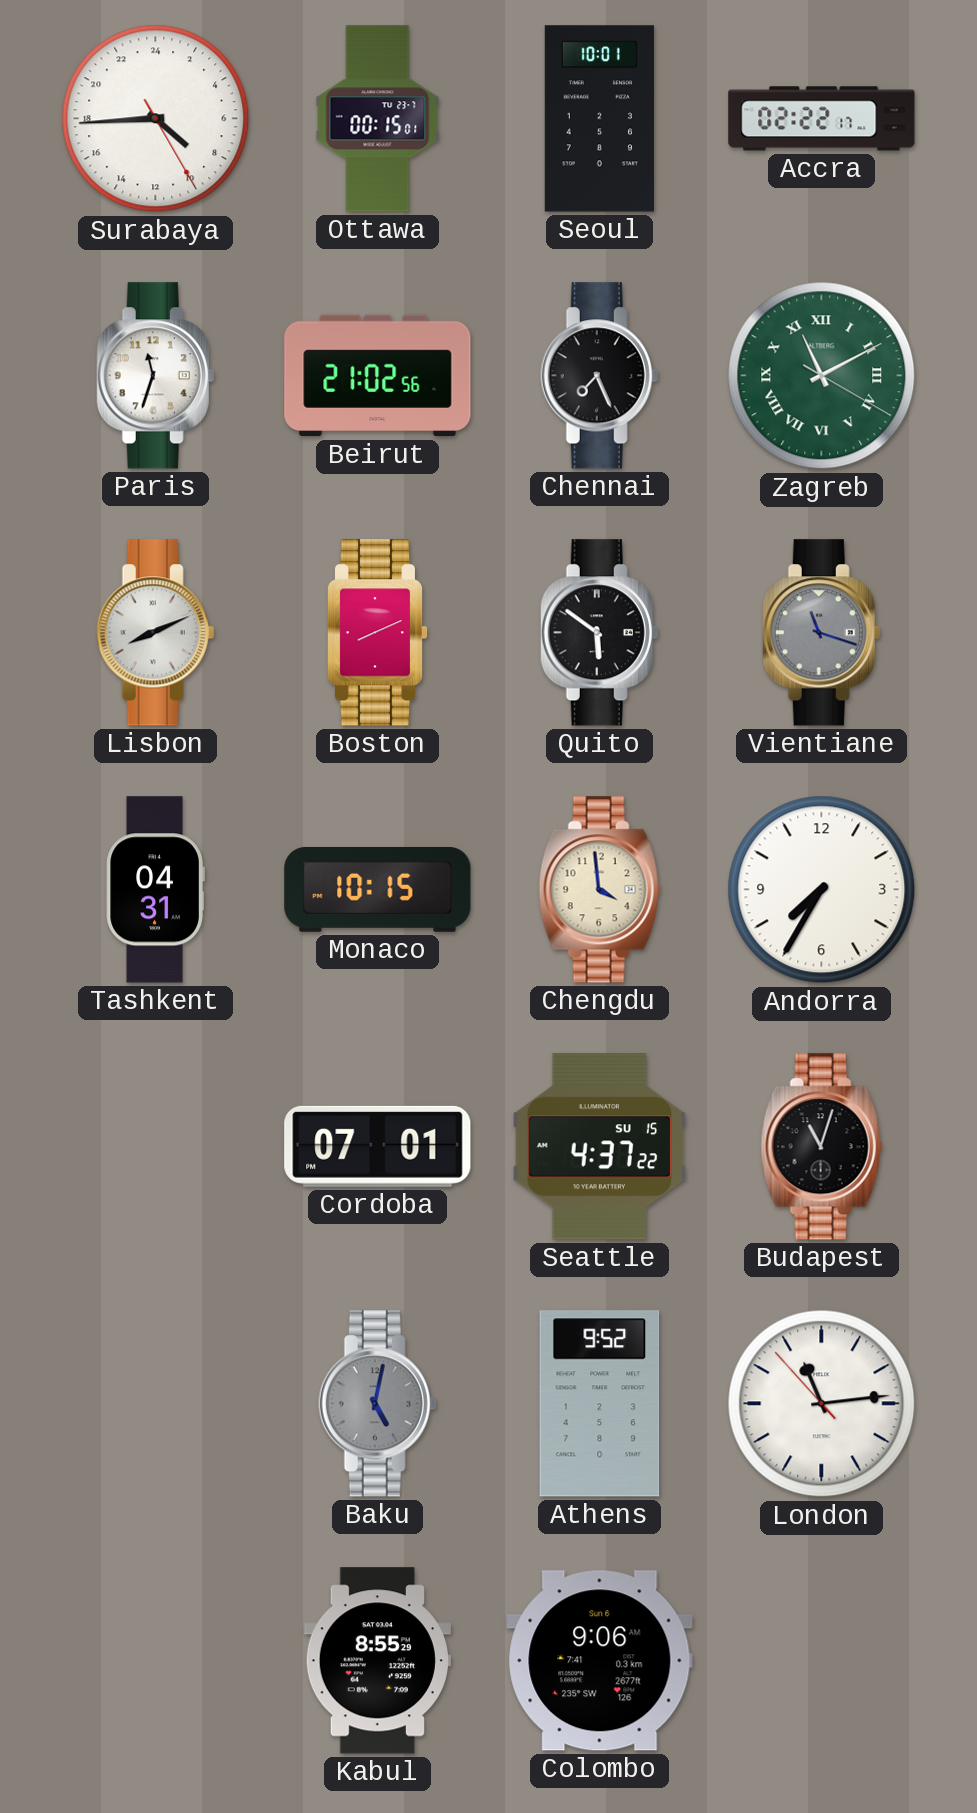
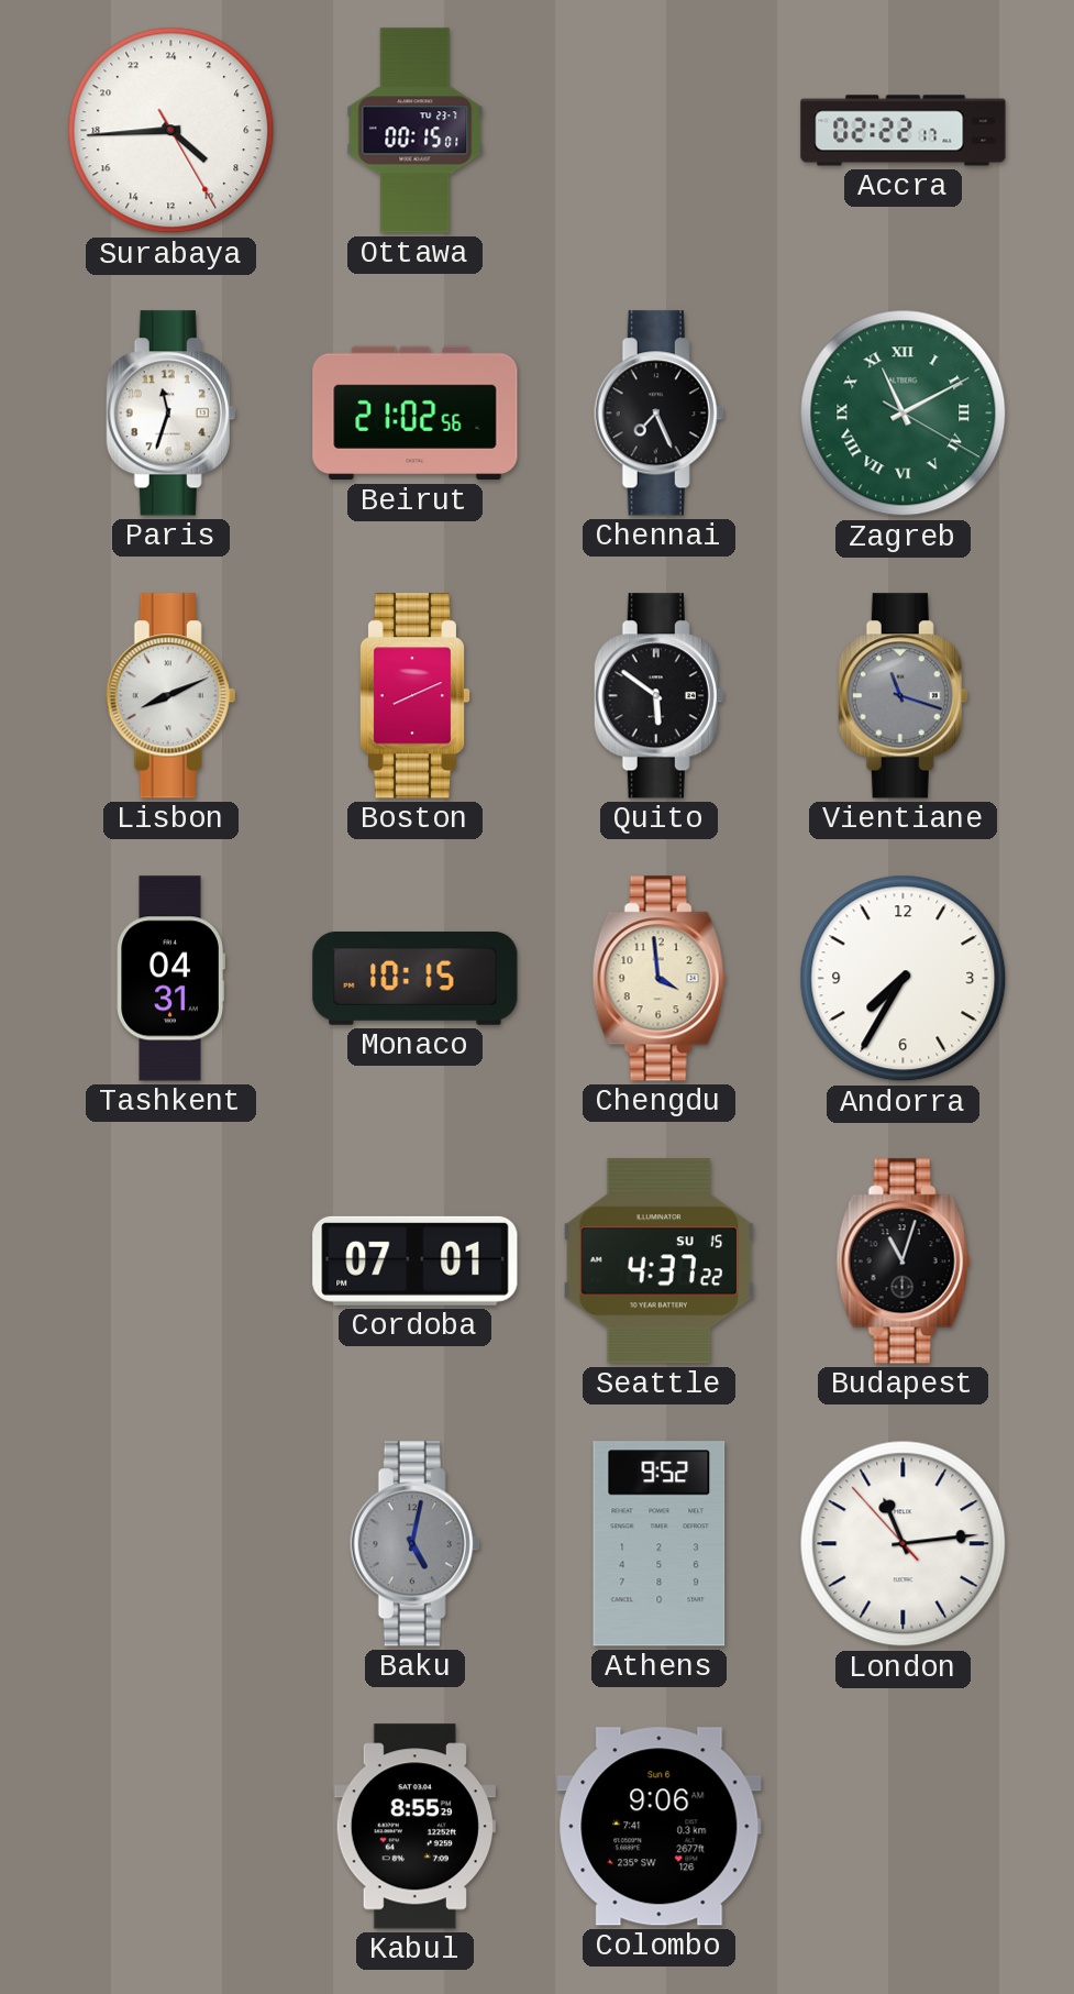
Seoul: 10:01 -> none (599, 119)
